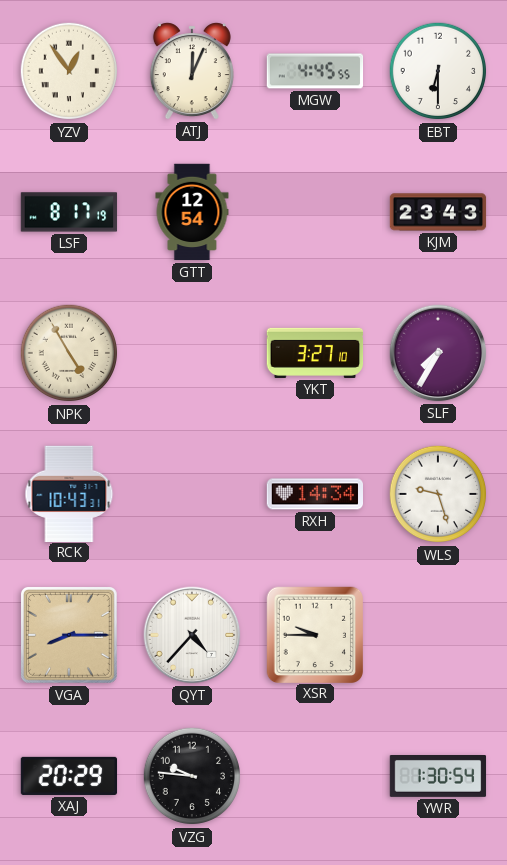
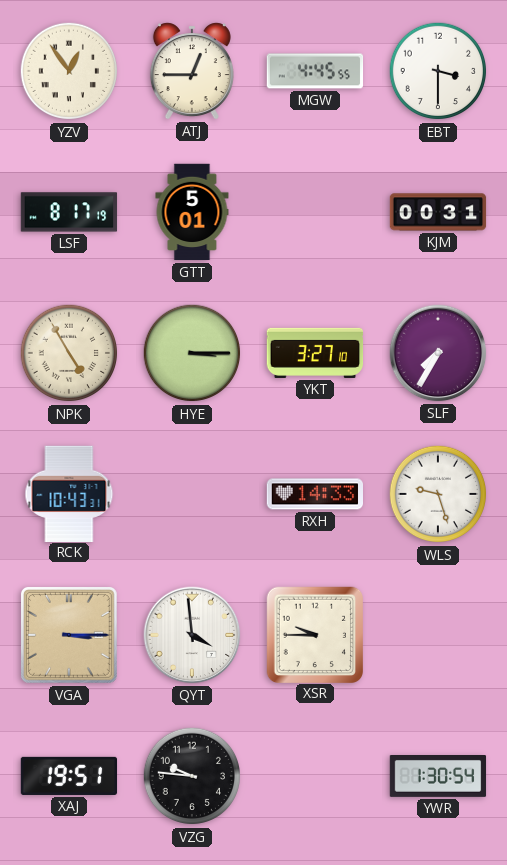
ATJ: 12:04 -> 12:45 (192, 71)
EBT: 6:30 -> 3:30 (438, 71)
GTT: 12:54 -> 5:01 (192, 212)
KJM: 23:43 -> 00:31 (438, 212)
HYE: none -> 3:15 (192, 353)
RXH: 14:34 -> 14:33 (315, 494)
VGA: 8:15 -> 3:15 (69, 635)
QYT: 4:37 -> 3:59 (192, 635)
XAJ: 20:29 -> 19:51 (69, 776)
